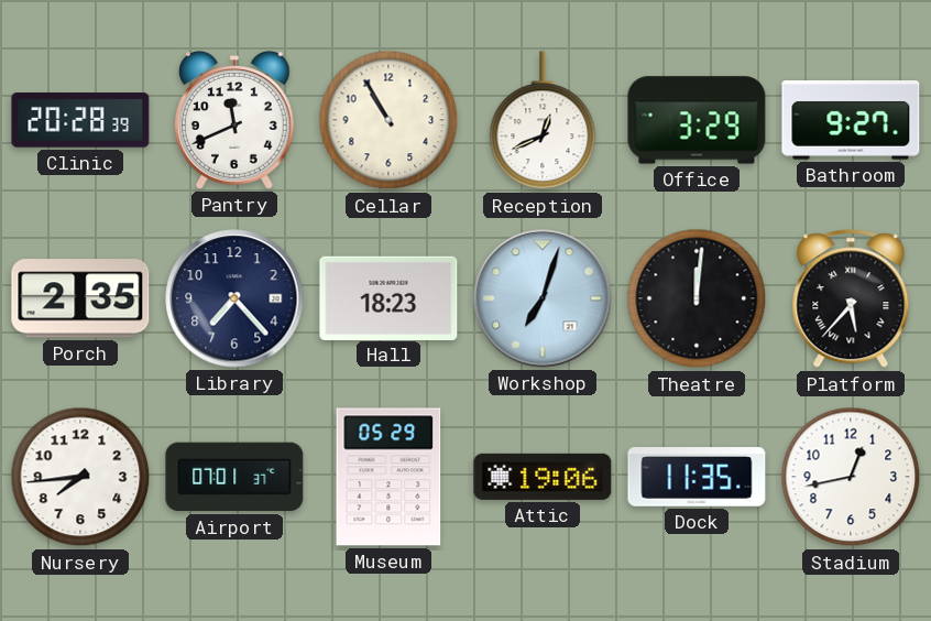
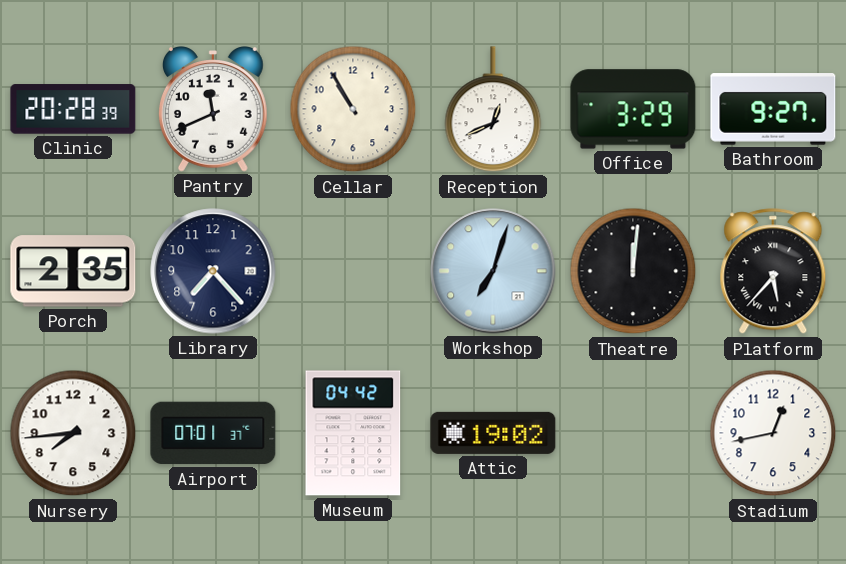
Hall: 18:23 -> none (388, 297)
Museum: 05:29 -> 04:42 (353, 433)
Attic: 19:06 -> 19:02 (493, 433)
Dock: 11:35 -> none (697, 477)
